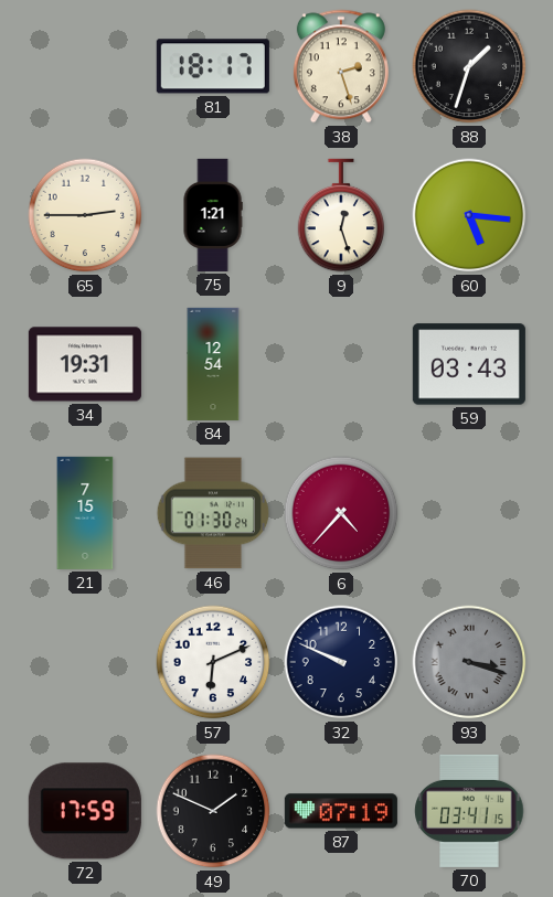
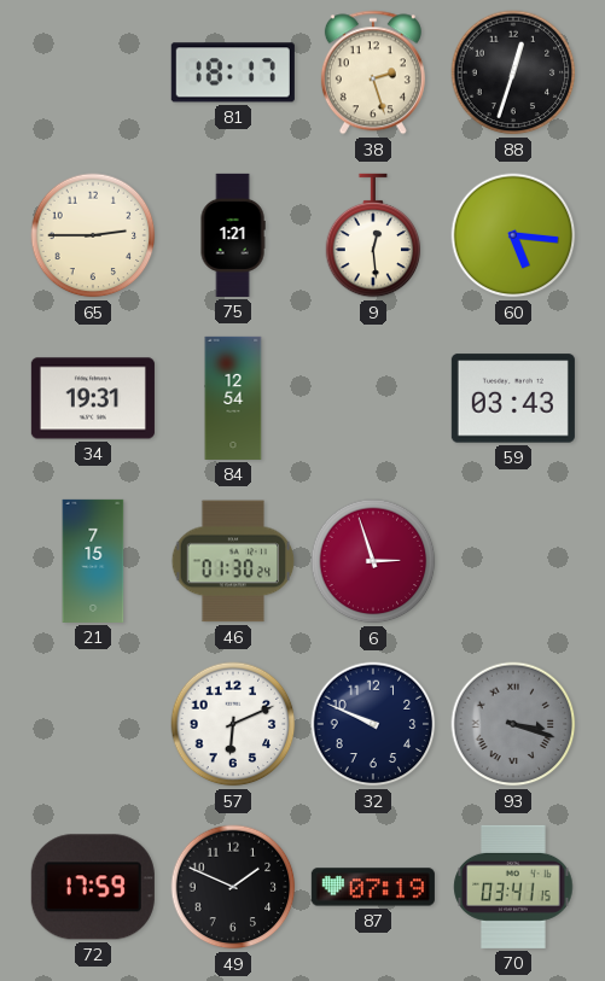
88: 1:33 -> 12:33 (513, 72)
9: 12:27 -> 12:29 (373, 235)
6: 4:37 -> 2:57 (373, 561)
